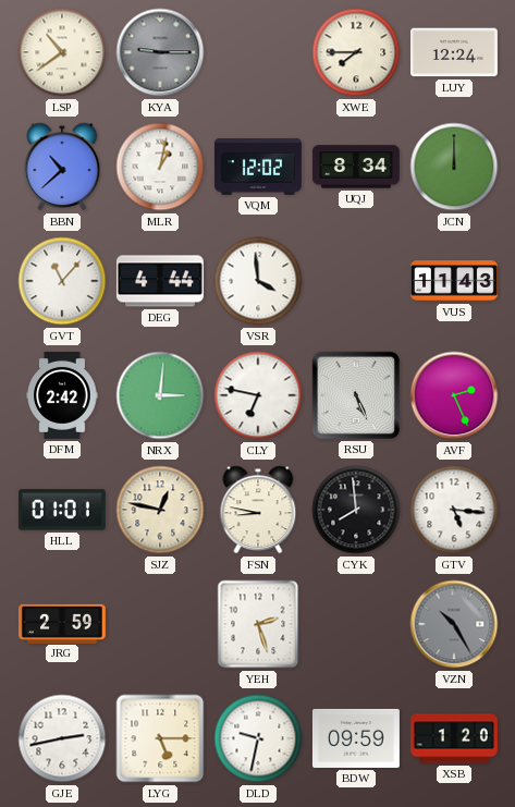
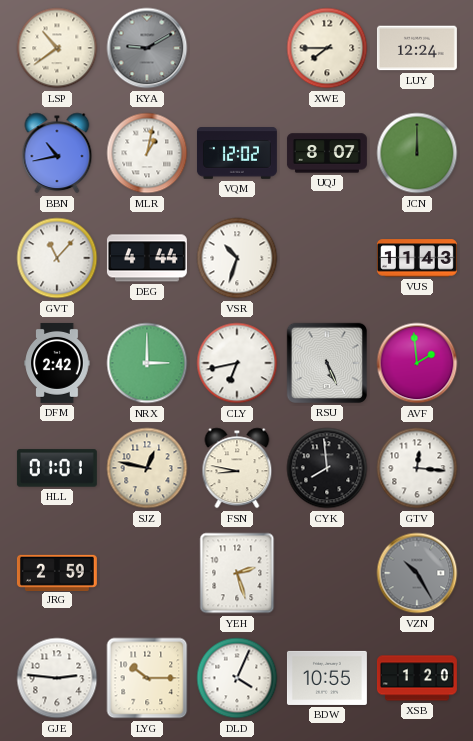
KYA: 9:15 -> 9:10 (147, 48)
BBN: 10:38 -> 10:43 (57, 153)
UQJ: 8:34 -> 8:07 (327, 153)
VSR: 3:59 -> 10:33 (237, 258)
NRX: 3:01 -> 3:00 (147, 363)
CLY: 6:47 -> 6:43 (237, 363)
AVF: 2:26 -> 1:59 (417, 363)
GTV: 5:16 -> 12:16 (417, 468)
GJE: 2:43 -> 2:46 (57, 678)
LYG: 5:15 -> 10:15 (147, 678)
DLD: 9:32 -> 4:04 (237, 678)
BDW: 09:59 -> 10:55 (327, 678)
